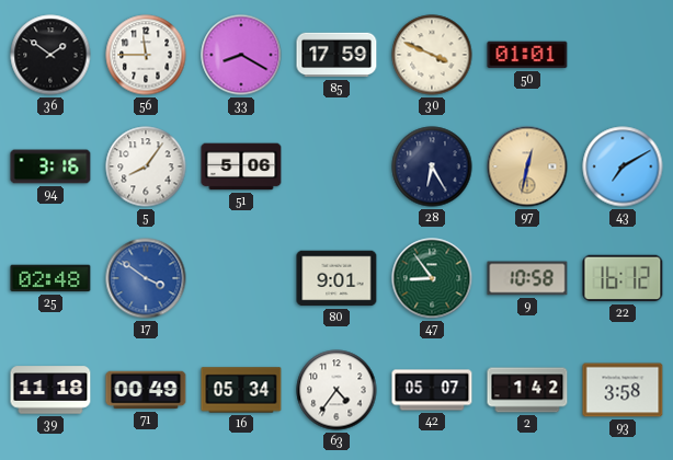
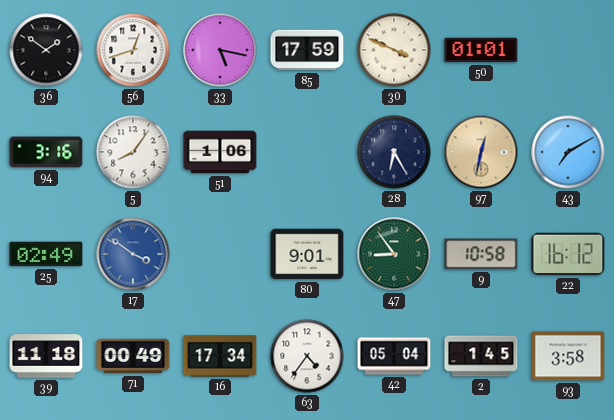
56: 11:45 -> 12:42 (133, 50)
33: 8:20 -> 5:17 (220, 50)
51: 5:06 -> 1:06 (220, 152)
25: 02:48 -> 02:49 (46, 254)
16: 05:34 -> 17:34 (220, 356)
42: 05:07 -> 05:04 (394, 356)
2: 1:42 -> 1:45 (481, 356)
